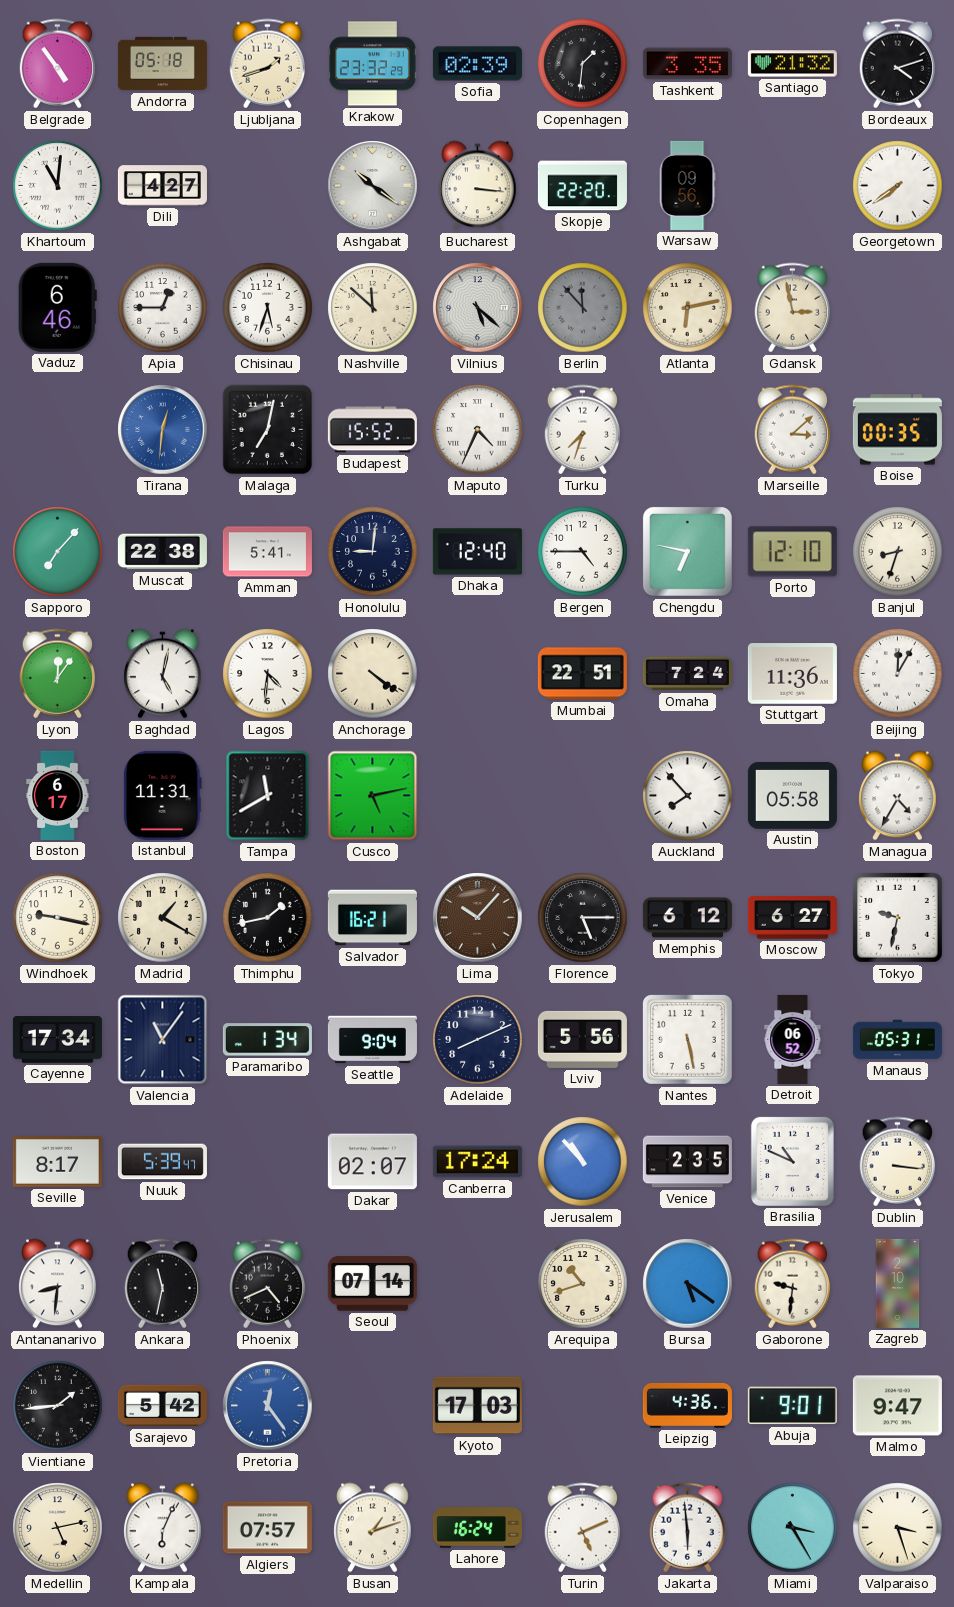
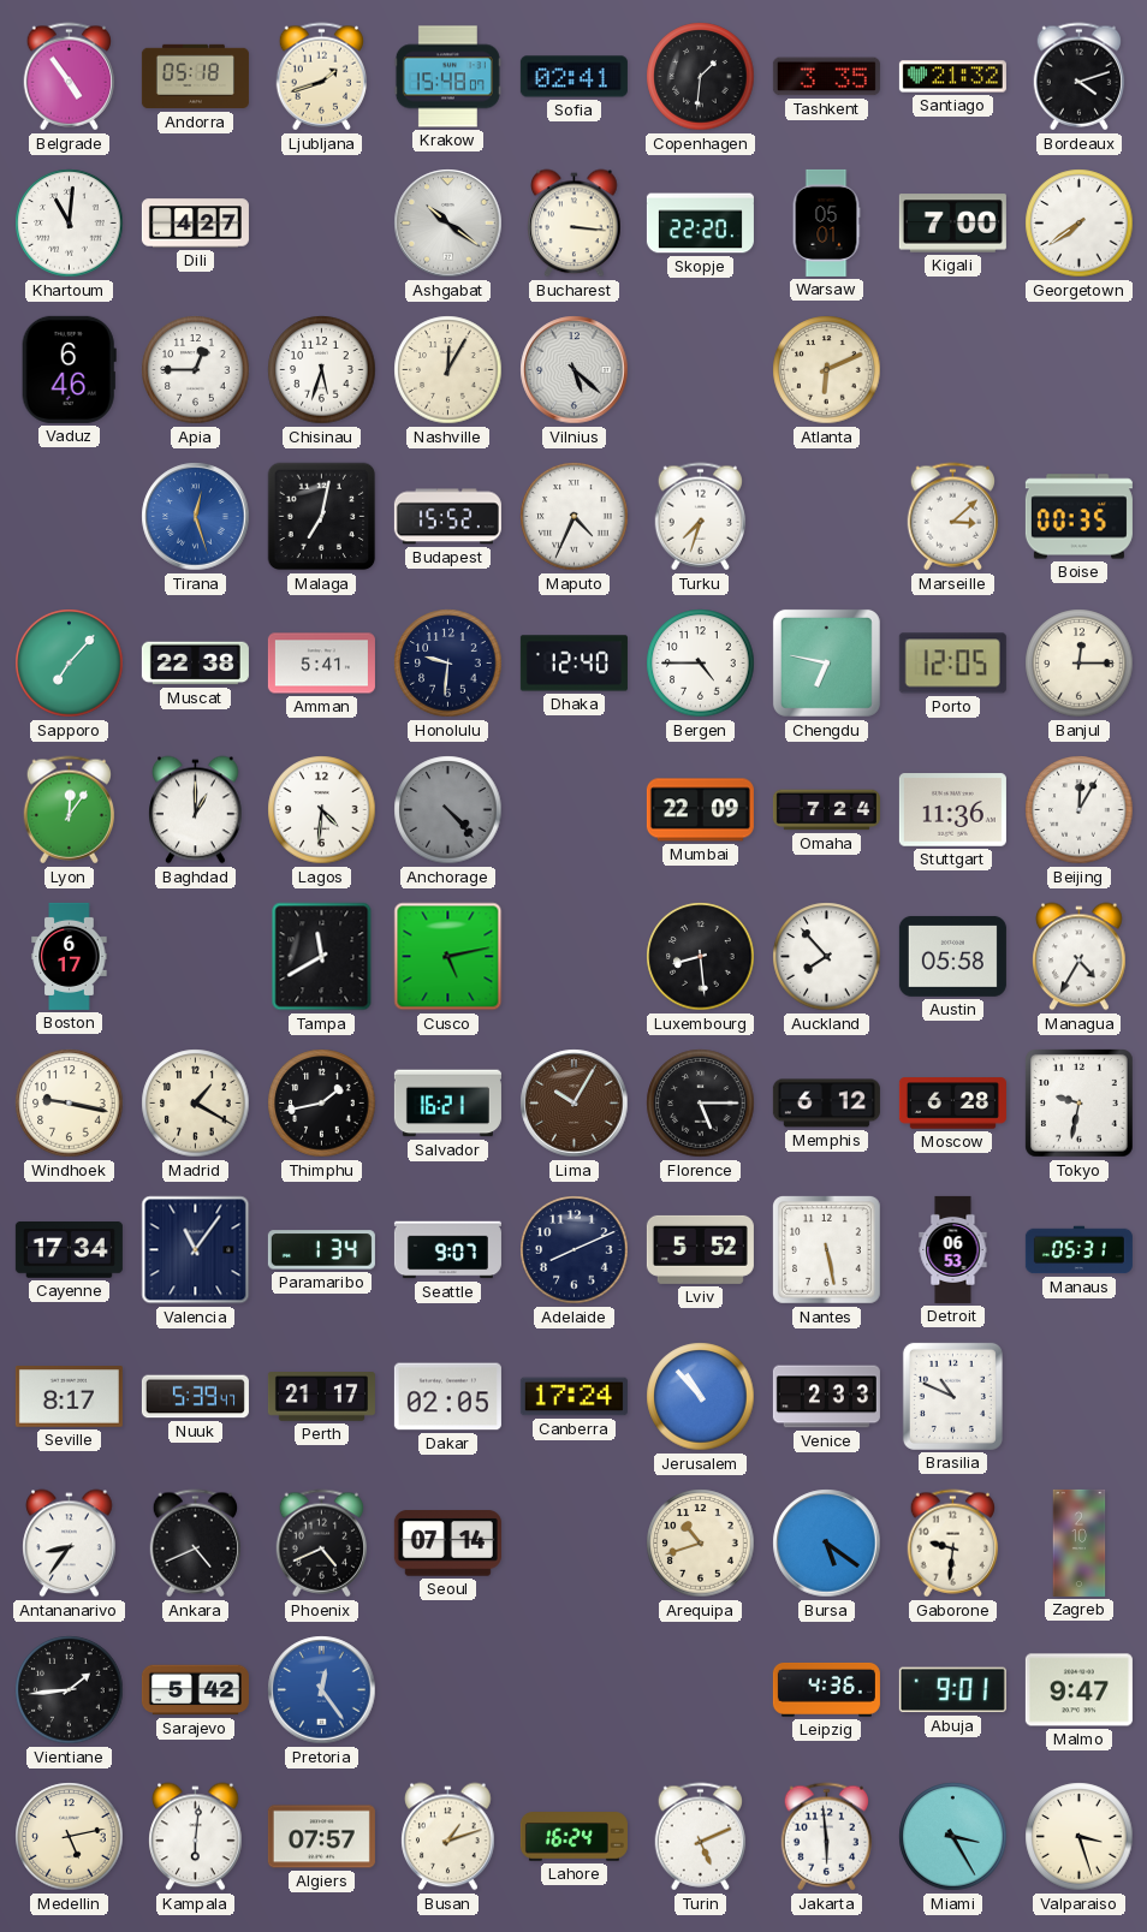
Krakow: 23:32 -> 15:48 (447, 77)
Sofia: 02:39 -> 02:41 (573, 77)
Warsaw: 09:56 -> 05:01 (826, 222)
Kigali: none -> 7:00 (952, 224)
Nashville: 11:52 -> 12:05 (448, 370)
Berlin: 11:53 -> none (583, 308)
Atlanta: 6:13 -> 6:11 (827, 370)
Gdansk: 2:58 -> none (793, 308)
Tirana: 12:31 -> 12:27 (196, 517)
Honolulu: 9:01 -> 9:31 (448, 664)
Porto: 12:10 -> 12:05 (952, 664)
Banjul: 8:33 -> 12:15 (1080, 664)
Baghdad: 5:02 -> 1:00 (196, 810)
Anchorage: 4:21 -> 4:23 (448, 810)
Anchorage dial: cream -> grey (448, 810)
Mumbai: 22:51 -> 22:09 (700, 810)
Istanbul: 11:31 -> none (163, 795)
Luxembourg: none -> 8:29 (701, 957)
Lima: 10:07 -> 10:05 (575, 1104)
Moscow: 6:27 -> 6:28 (952, 1104)
Seattle: 9:04 -> 9:07 (447, 1250)
Lviv: 5:56 -> 5:52 (700, 1249)
Detroit: 06:52 -> 06:53 (953, 1249)
Perth: none -> 21:17 (321, 1397)
Dakar: 02:07 -> 02:05 (447, 1397)
Venice: 2:35 -> 2:33 (826, 1397)
Dublin: 3:16 -> none (898, 1162)
Antananarivo: 8:31 -> 8:36 (70, 1544)
Ankara: 11:32 -> 4:41 (196, 1544)
Kyoto: 17:03 -> none (477, 1406)
Kampala: 6:04 -> 6:01 (196, 1837)
